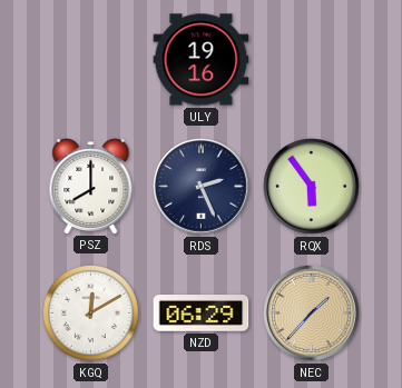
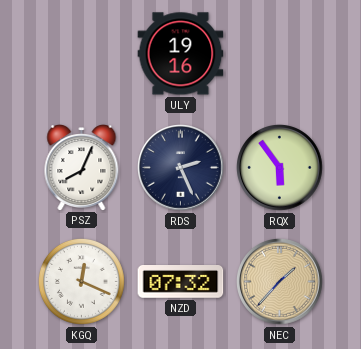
PSZ: 8:00 -> 8:04 (82, 168)
KGQ: 12:10 -> 12:19 (81, 281)
NZD: 06:29 -> 07:32 (181, 282)
